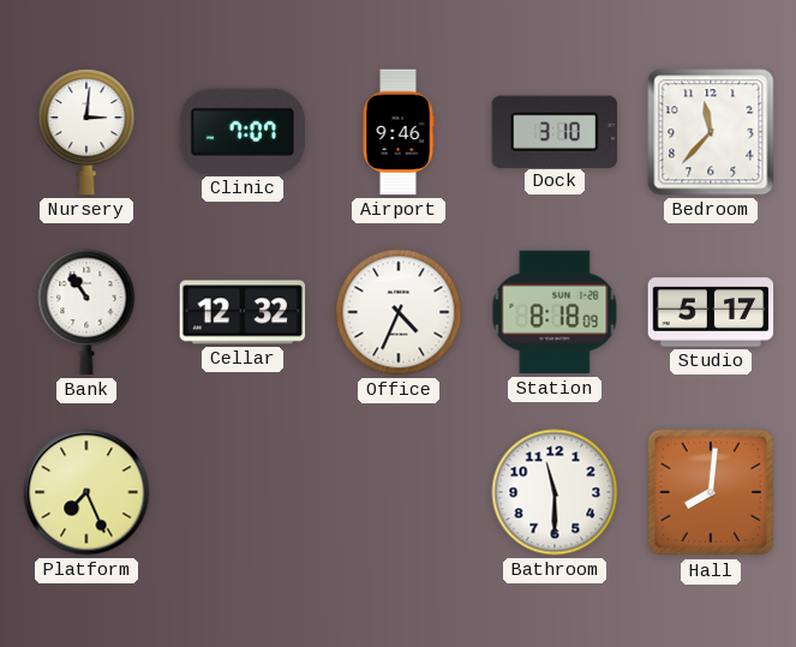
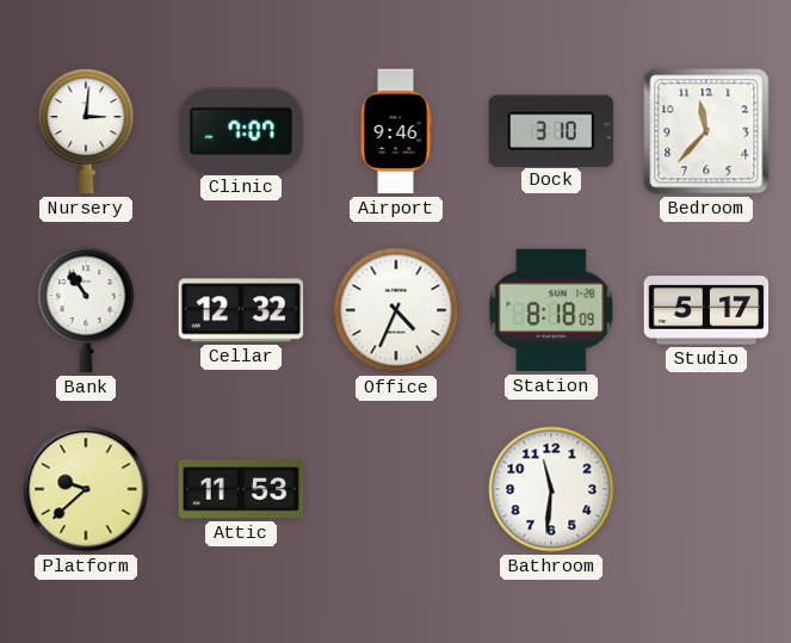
Platform: 7:26 -> 9:38 (86, 489)
Attic: none -> 11:53 (241, 489)
Bathroom: 11:30 -> 11:31 (551, 489)
Hall: 8:01 -> none (711, 492)
